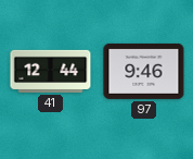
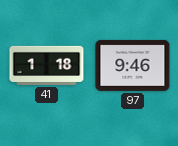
41: 12:44 -> 1:18 (47, 65)
